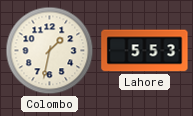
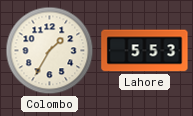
Colombo: 1:32 -> 1:35 (50, 51)
